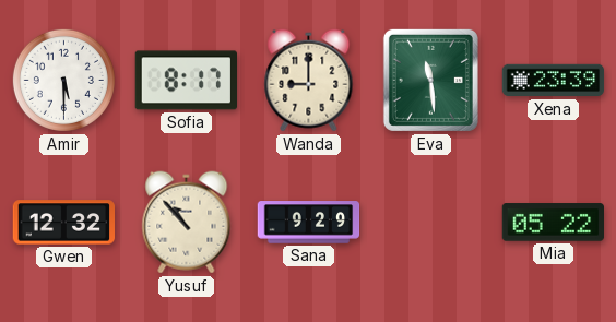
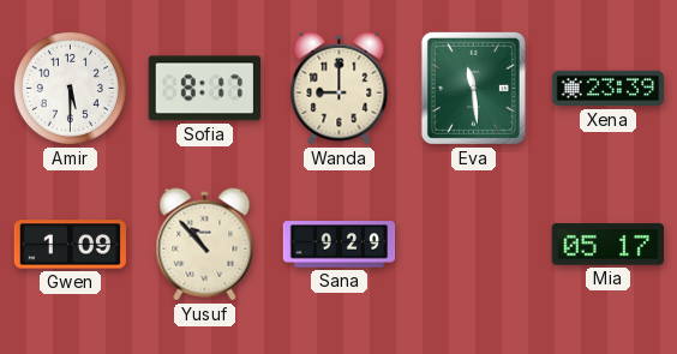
Gwen: 12:32 -> 1:09 (71, 245)
Mia: 05:22 -> 05:17 (609, 245)
